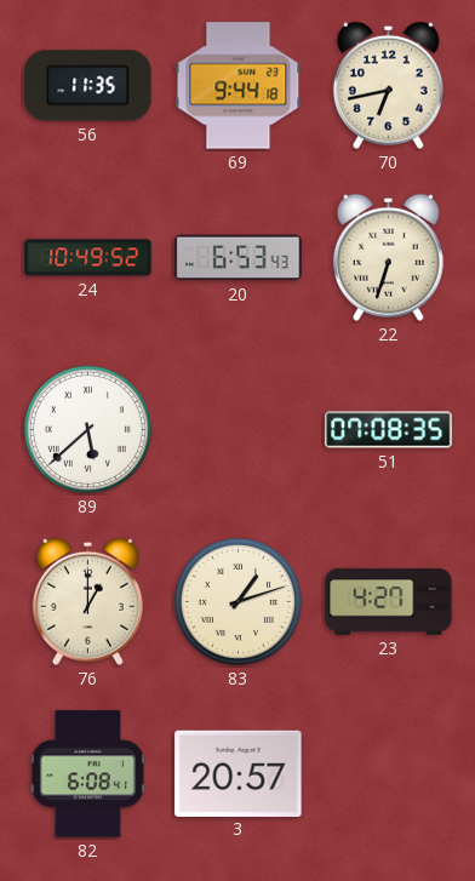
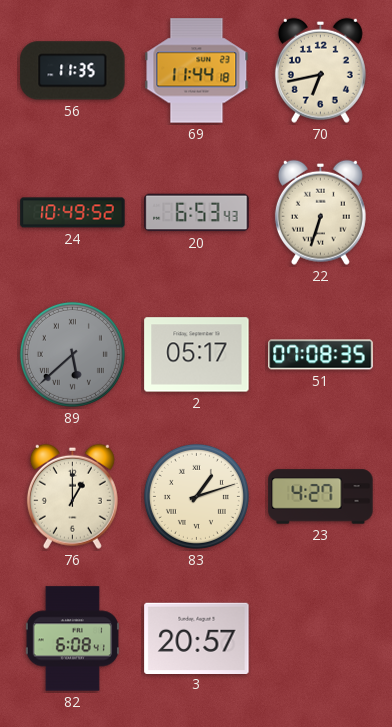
69: 9:44 -> 11:44 (197, 71)
89 dial: white -> grey (72, 354)
2: none -> 05:17 (197, 355)
